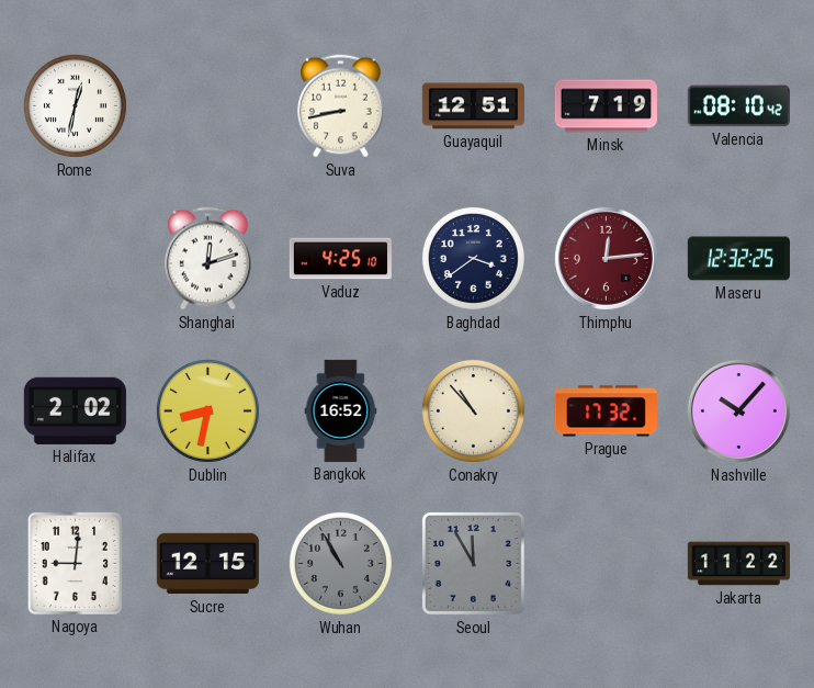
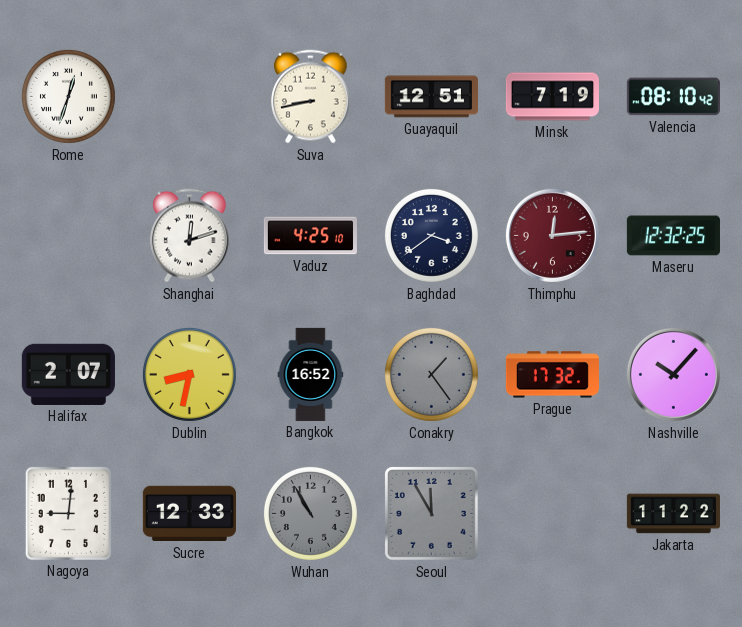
Rome: 12:32 -> 12:33 (68, 96)
Halifax: 2:02 -> 2:07 (68, 374)
Conakry: 10:53 -> 1:24 (431, 374)
Conakry dial: cream -> grey (431, 374)
Sucre: 12:15 -> 12:33 (189, 514)
